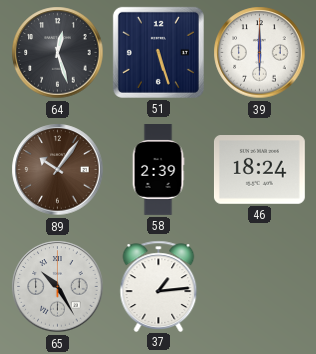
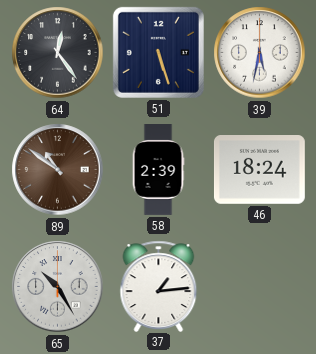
64: 12:27 -> 12:24 (58, 53)
39: 6:00 -> 5:32 (260, 53)
89: 10:06 -> 10:51 (58, 170)
